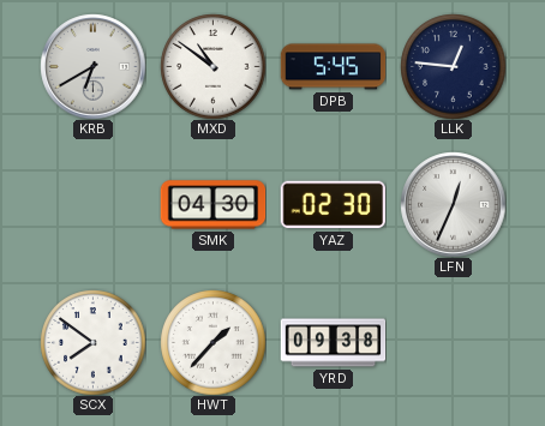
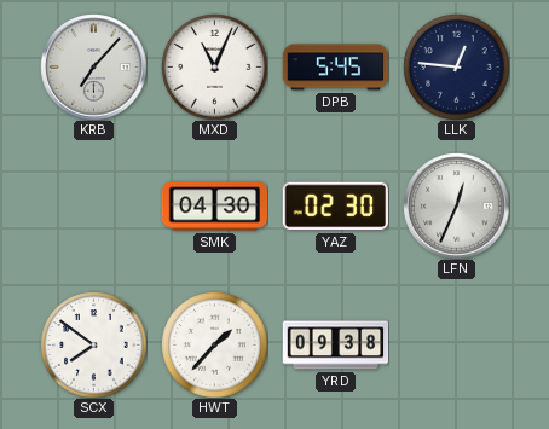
KRB: 6:40 -> 7:07 (93, 66)
MXD: 10:51 -> 11:04 (214, 66)
